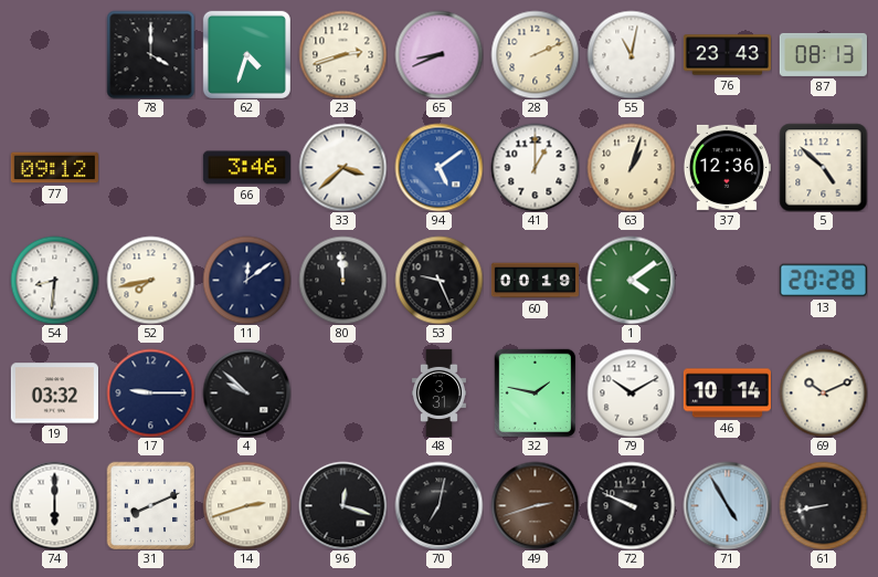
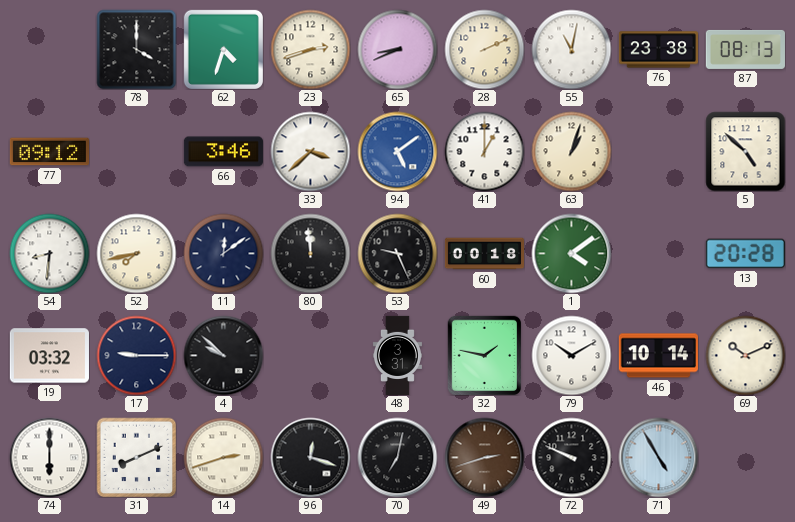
76: 23:43 -> 23:38 (658, 50)
37: 12:36 -> none (727, 167)
60: 00:19 -> 00:18 (484, 254)
61: 8:43 -> none (823, 505)
